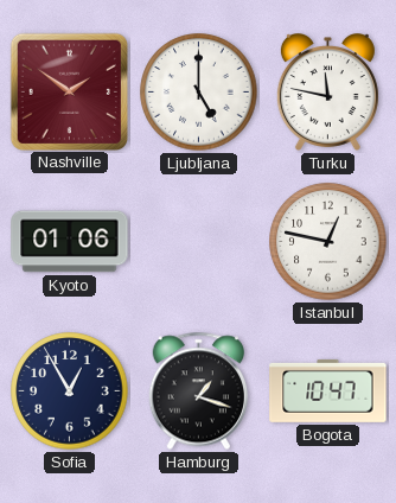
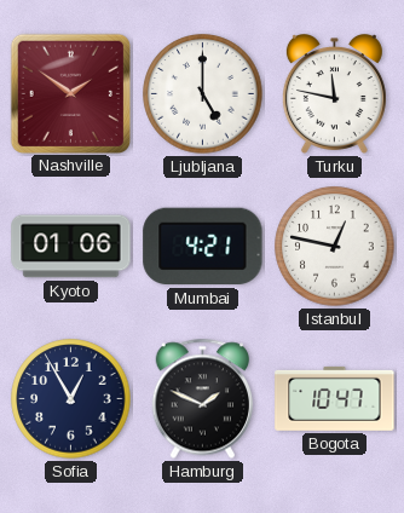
Mumbai: none -> 4:21 (203, 247)
Hamburg: 1:18 -> 1:49 (202, 399)
